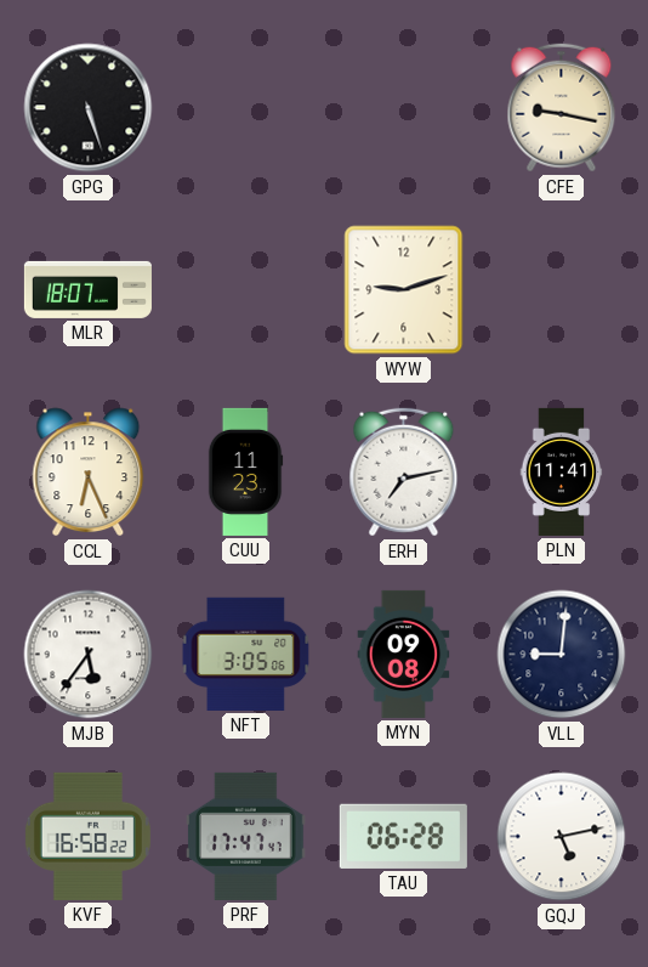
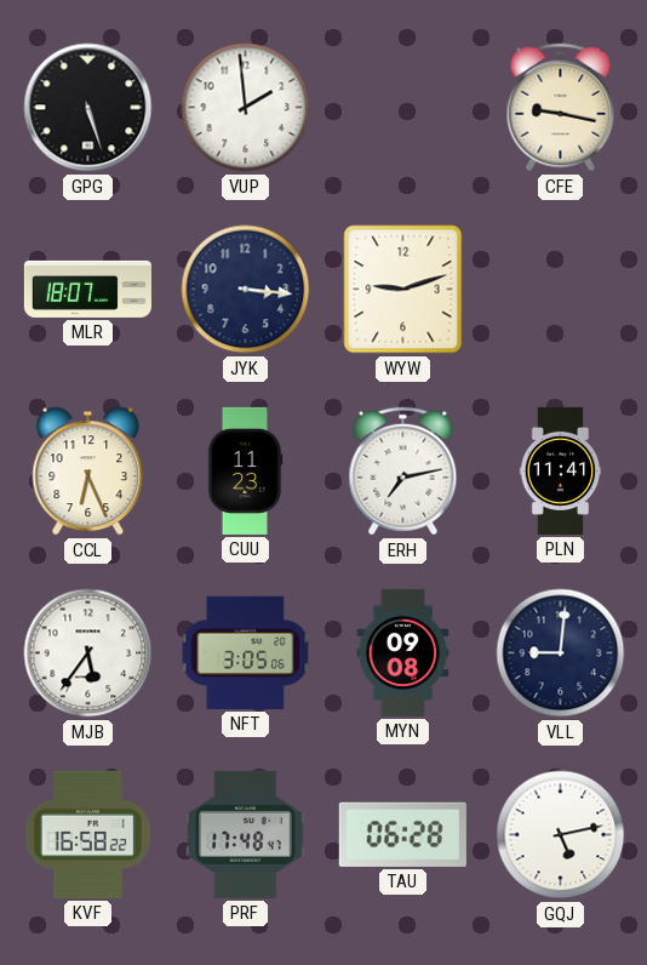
VUP: none -> 1:59 (246, 108)
JYK: none -> 3:16 (246, 290)
PRF: 17:47 -> 17:48 (246, 834)
